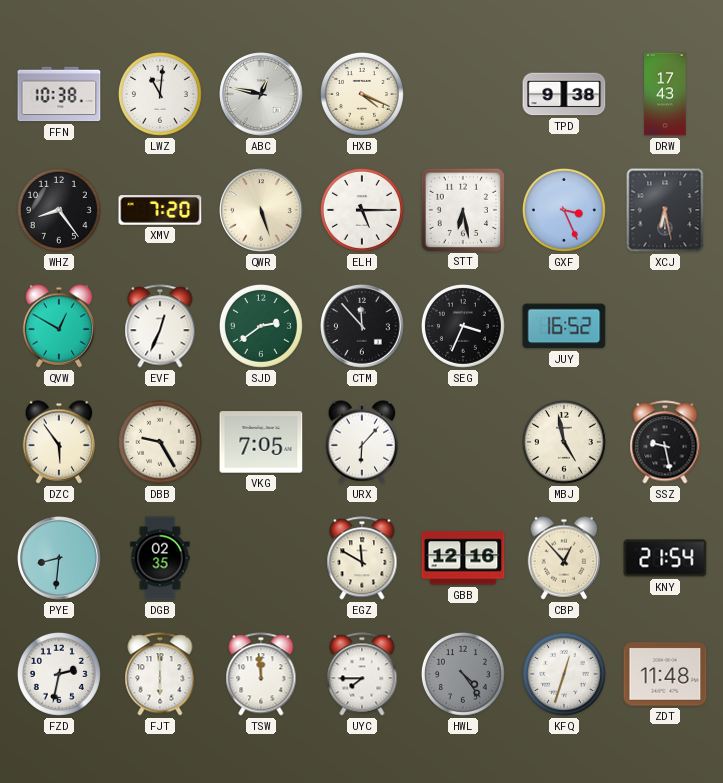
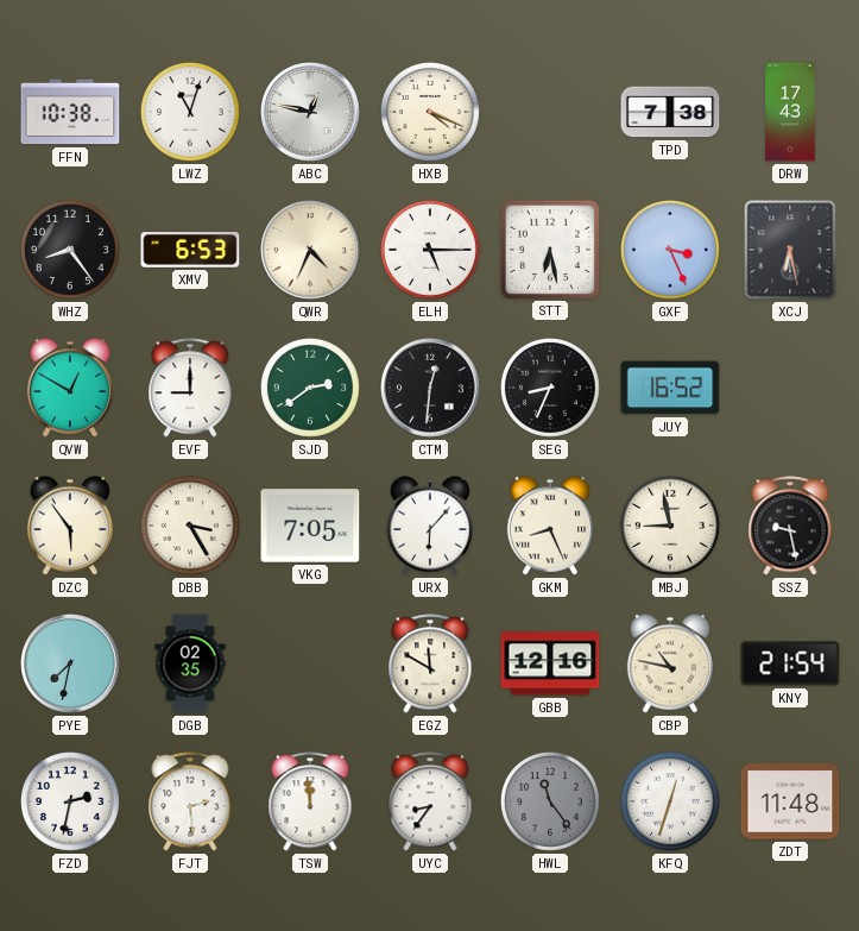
LWZ: 11:01 -> 11:03 (190, 112)
TPD: 9:38 -> 7:38 (670, 112)
XMV: 7:20 -> 6:53 (190, 250)
QWR: 5:27 -> 4:34 (310, 250)
EVF: 12:34 -> 9:00 (190, 388)
CTM: 11:53 -> 12:31 (430, 388)
SEG: 3:34 -> 8:34 (550, 388)
DBB: 9:25 -> 3:25 (190, 526)
GKM: none -> 8:26 (549, 526)
MBJ: 4:58 -> 8:58 (670, 526)
PYE: 8:31 -> 7:32 (70, 663)
CBP: 12:53 -> 10:47 (669, 663)
FJT: 6:00 -> 2:29 (190, 801)
UYC: 7:45 -> 8:36 (430, 801)
HWL: 4:24 -> 11:24 (550, 801)
